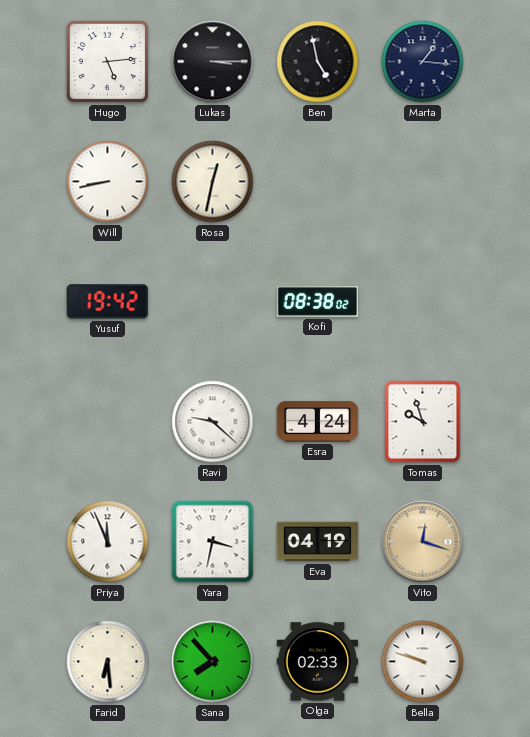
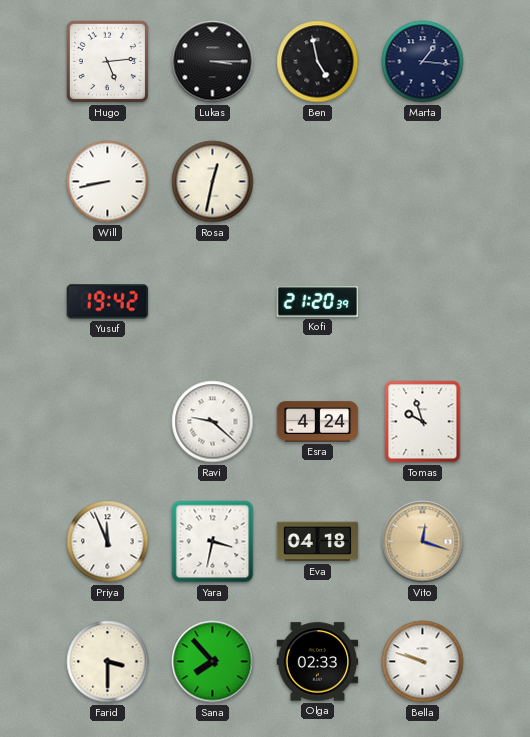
Kofi: 08:38 -> 21:20 (318, 302)
Eva: 04:19 -> 04:18 (318, 542)
Farid: 6:29 -> 3:30 (108, 662)
